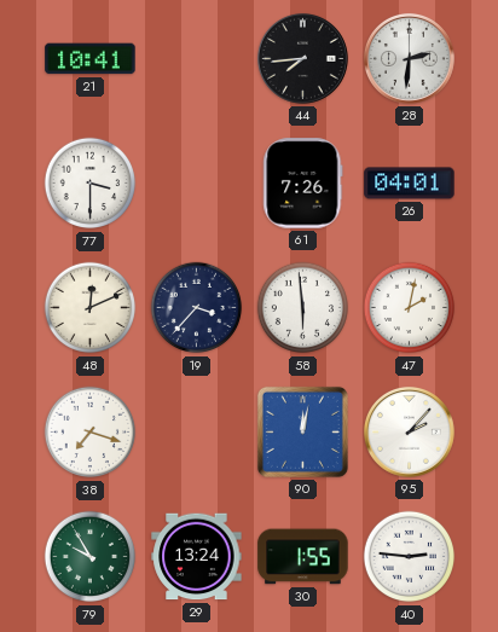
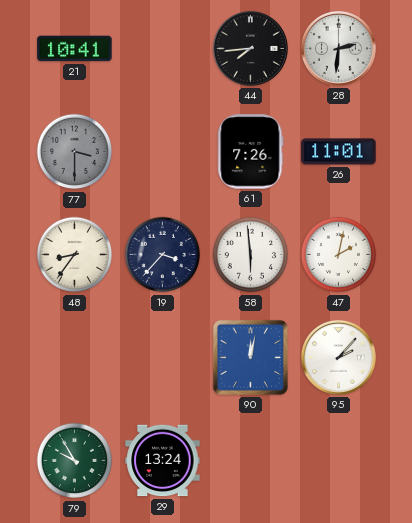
77 dial: white -> grey (75, 152)
26: 04:01 -> 11:01 (339, 152)
48: 12:11 -> 8:36 (75, 255)
38: 7:18 -> none (91, 433)
30: 1:55 -> none (303, 557)
40: 2:46 -> none (410, 557)
